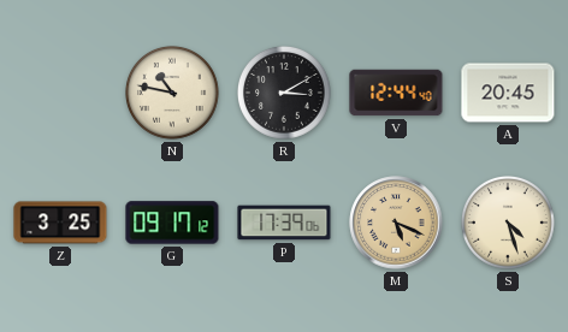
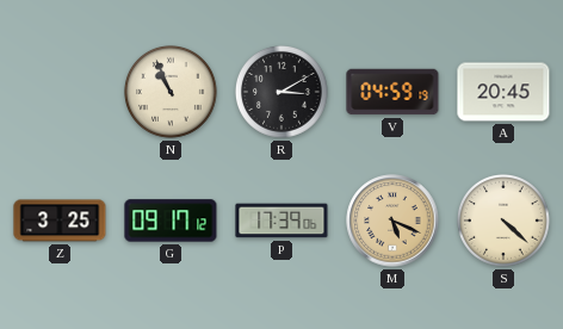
N: 10:47 -> 10:56 (172, 93)
V: 12:44 -> 04:59 (392, 92)
S: 4:27 -> 4:22 (505, 222)
